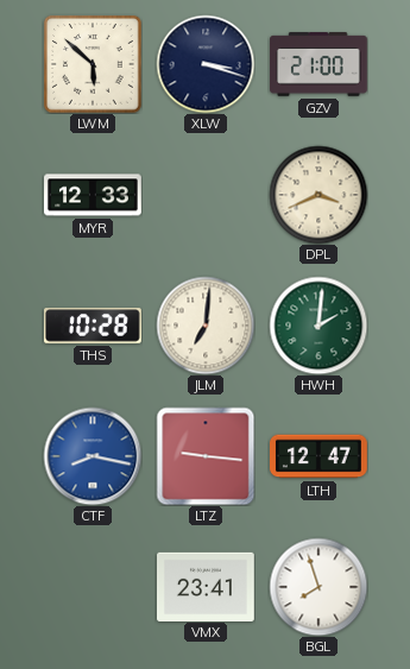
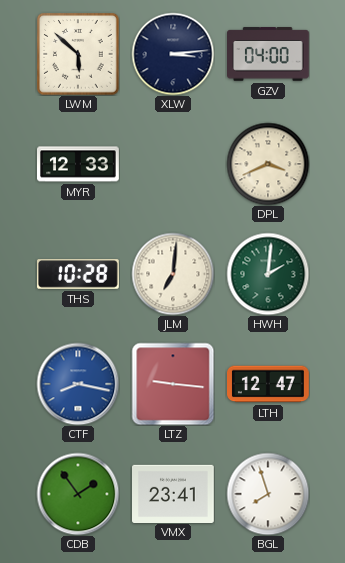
XLW: 3:18 -> 3:14 (173, 54)
GZV: 21:00 -> 04:00 (269, 54)
CDB: none -> 1:54 (78, 494)
